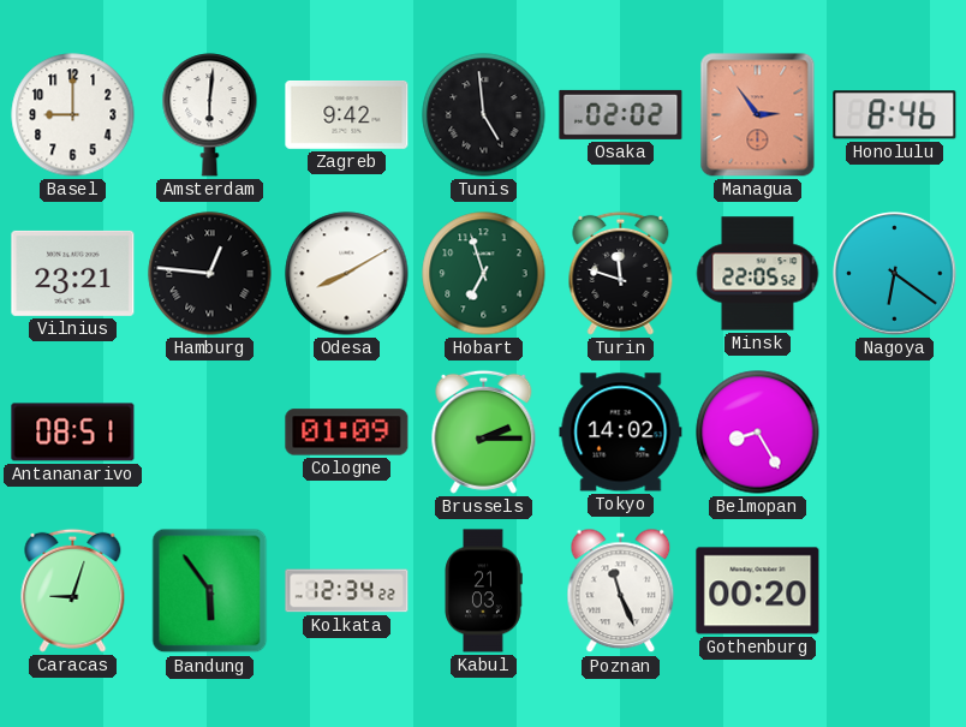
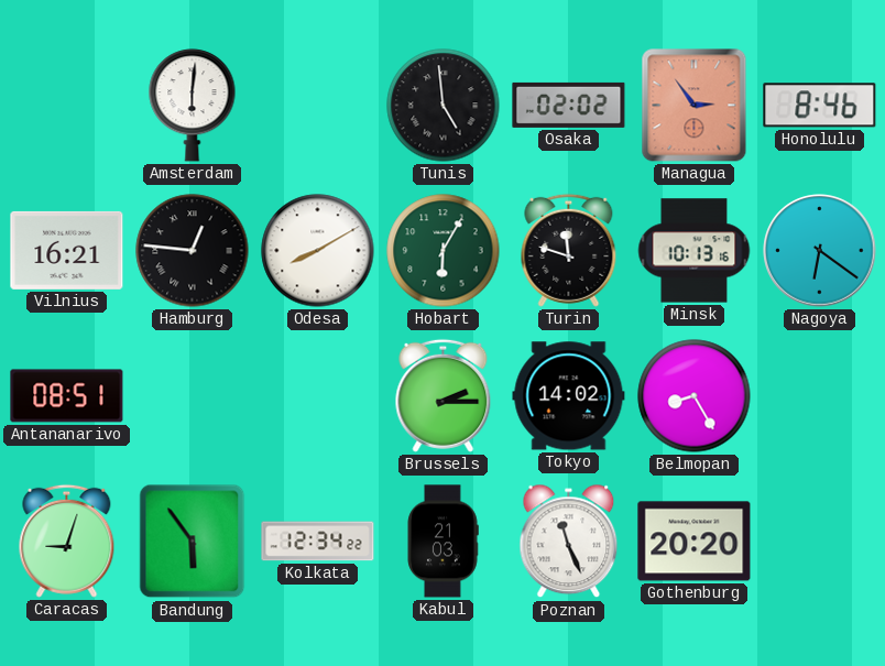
Basel: 9:00 -> none (73, 115)
Zagreb: 9:42 -> none (347, 115)
Vilnius: 23:21 -> 16:21 (67, 250)
Hobart: 6:57 -> 6:05 (444, 251)
Minsk: 22:05 -> 10:13 (695, 251)
Cologne: 01:09 -> none (347, 433)
Gothenburg: 00:20 -> 20:20 (695, 542)
